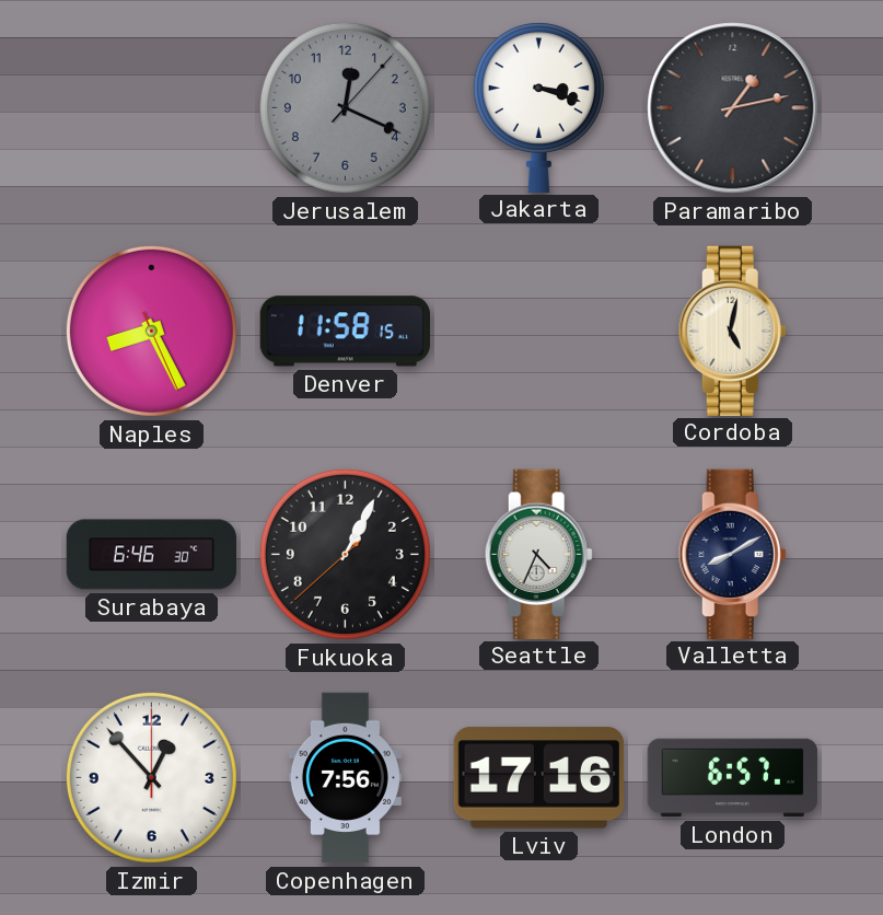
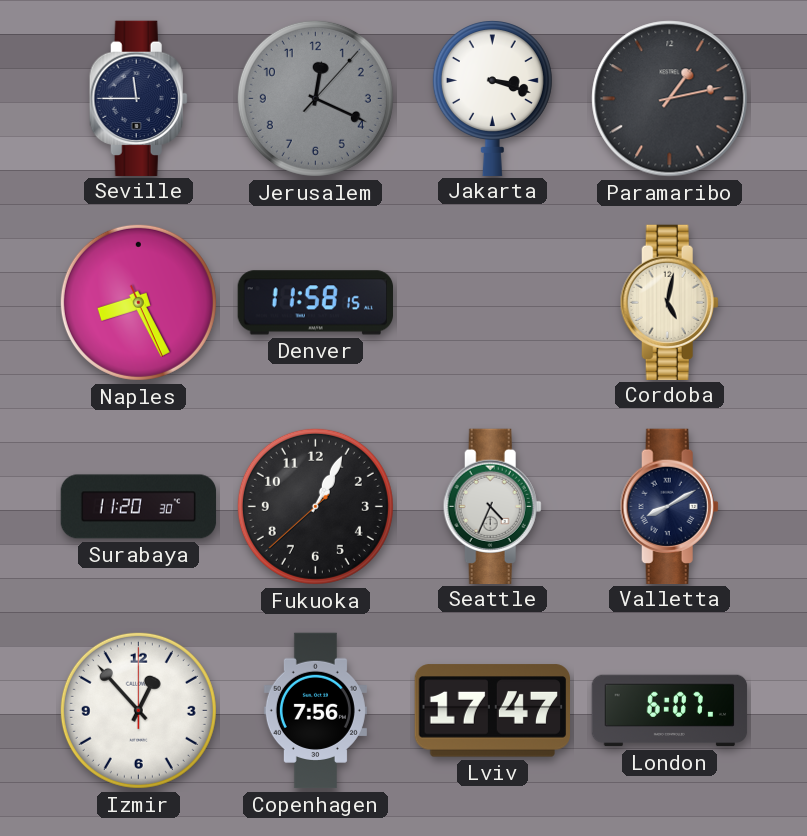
Seville: none -> 11:45 (138, 98)
Surabaya: 6:46 -> 11:20 (139, 507)
Lviv: 17:16 -> 17:47 (492, 711)
London: 6:57 -> 6:07 (670, 711)
